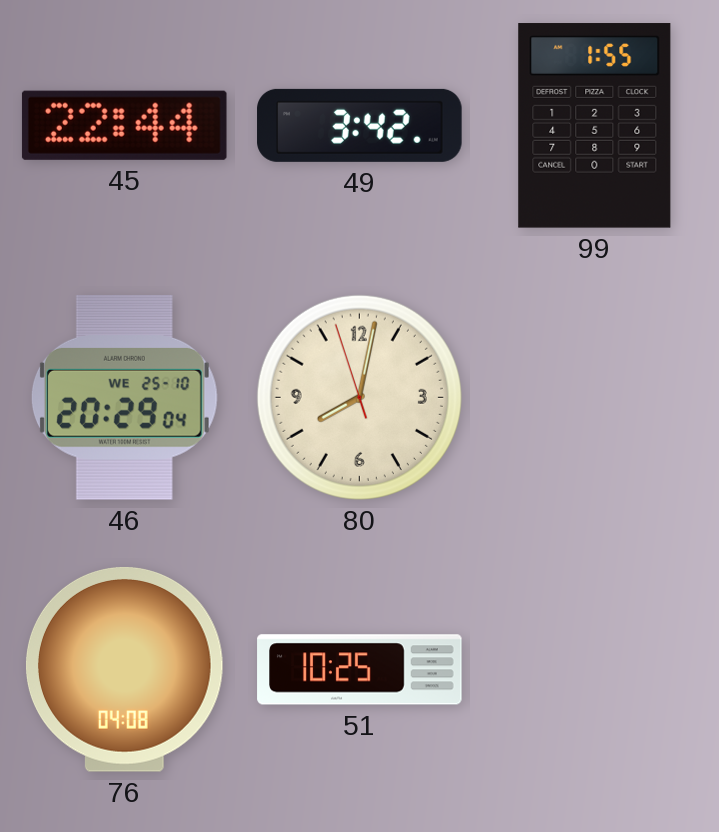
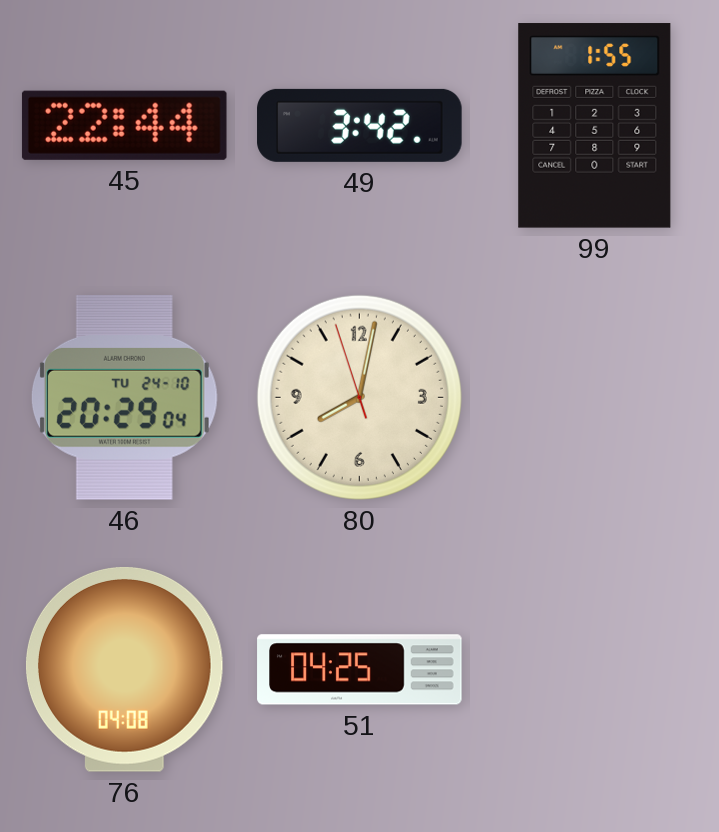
46 date: WE 25-10 -> TU 24-10 (124, 397)
51: 10:25 -> 04:25 (360, 670)
